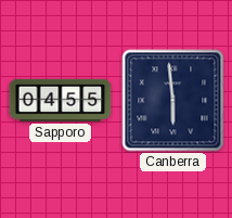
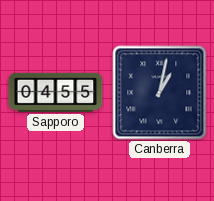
Canberra: 5:59 -> 1:02 (160, 93)
